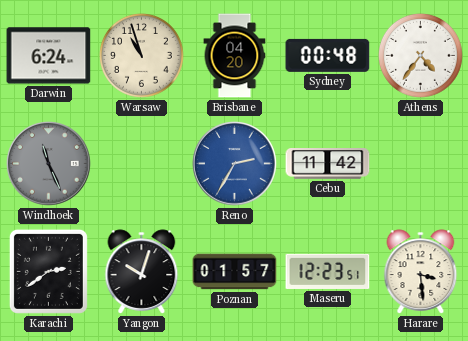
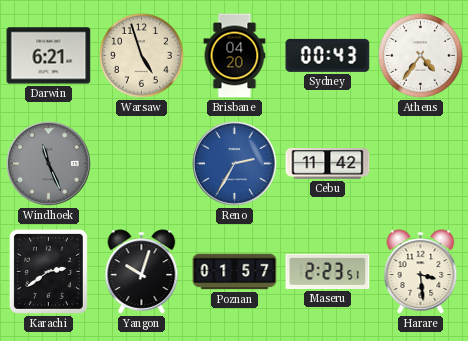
Darwin: 6:24 -> 6:21 (49, 56)
Warsaw: 10:57 -> 4:57 (141, 55)
Sydney: 00:48 -> 00:43 (328, 55)
Maseru: 12:23 -> 2:23 (328, 271)
